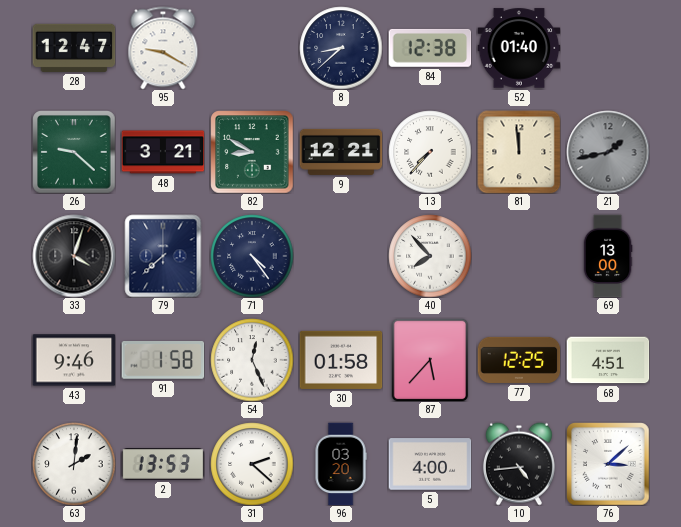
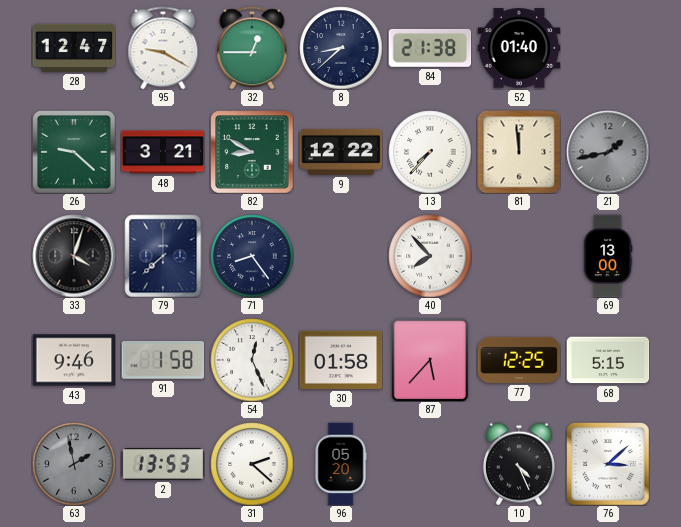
32: none -> 12:45 (252, 48)
84: 12:38 -> 21:38 (430, 48)
9: 12:21 -> 12:22 (341, 152)
71: 4:24 -> 8:24 (252, 256)
68: 4:51 -> 5:15 (608, 360)
63: 2:01 -> 1:58 (74, 464)
63 dial: white -> grey (74, 464)
96: 03:20 -> 05:20 (341, 464)
5: 4:00 -> none (430, 464)
10: 4:44 -> 4:26 (519, 464)
